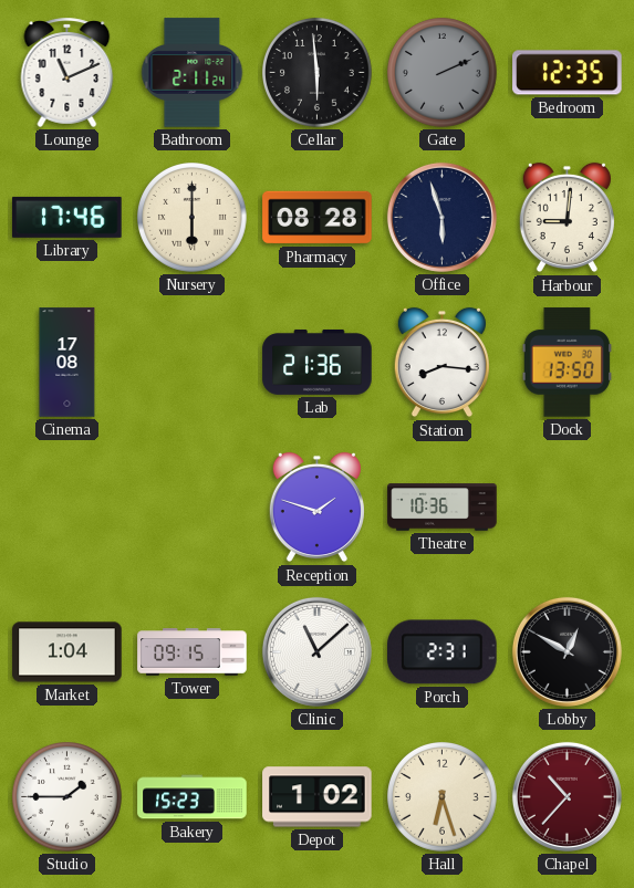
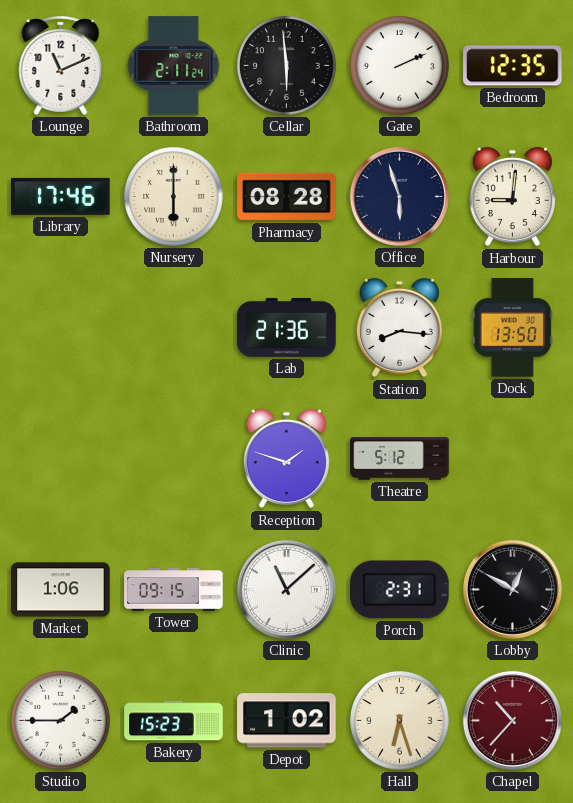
Gate dial: grey -> white (400, 66)
Cinema: 17:08 -> none (67, 363)
Theatre: 10:36 -> 5:12 (400, 459)
Market: 1:04 -> 1:06 (61, 590)
